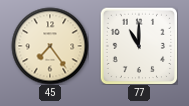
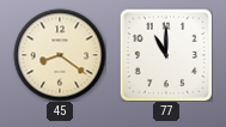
45: 7:24 -> 8:21 (60, 55)
